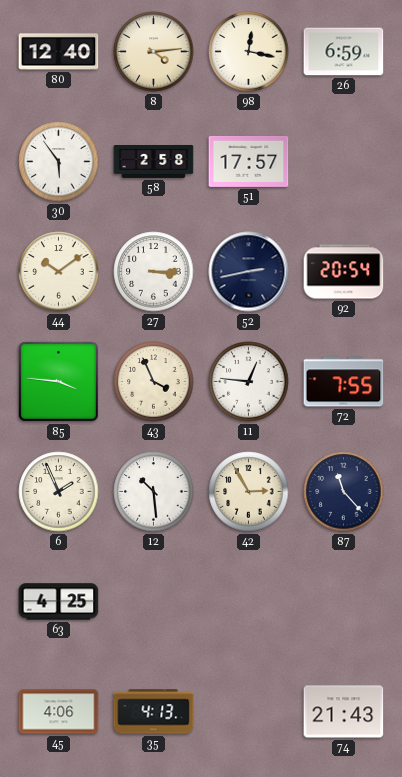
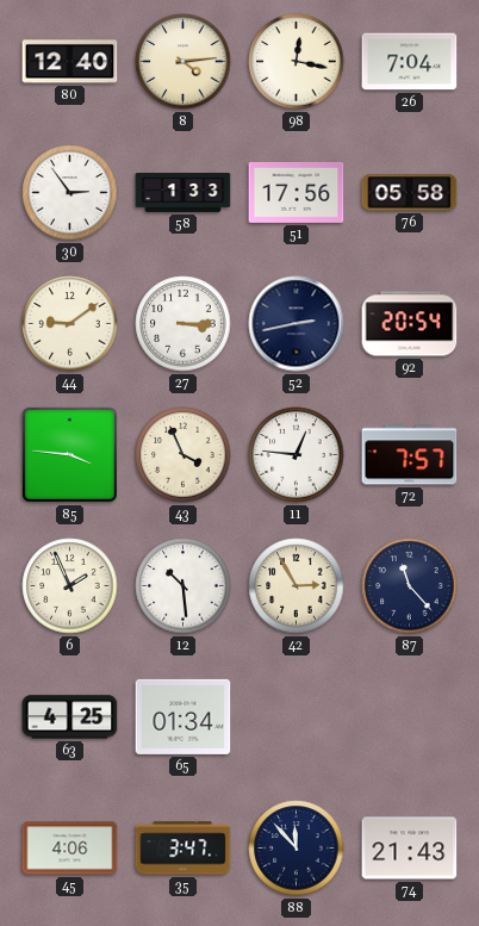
26: 6:59 -> 7:04 (410, 62)
30: 5:54 -> 2:54 (70, 193)
58: 2:58 -> 1:33 (183, 193)
51: 17:57 -> 17:56 (297, 192)
76: none -> 05:58 (410, 193)
44: 10:09 -> 9:09 (70, 324)
72: 7:55 -> 7:57 (410, 455)
65: none -> 01:34 (183, 716)
35: 4:13 -> 3:47 (183, 849)
88: none -> 11:53 (297, 849)
